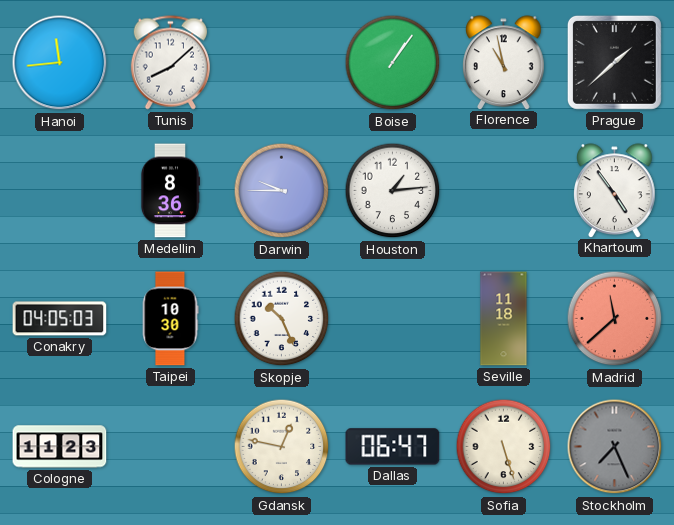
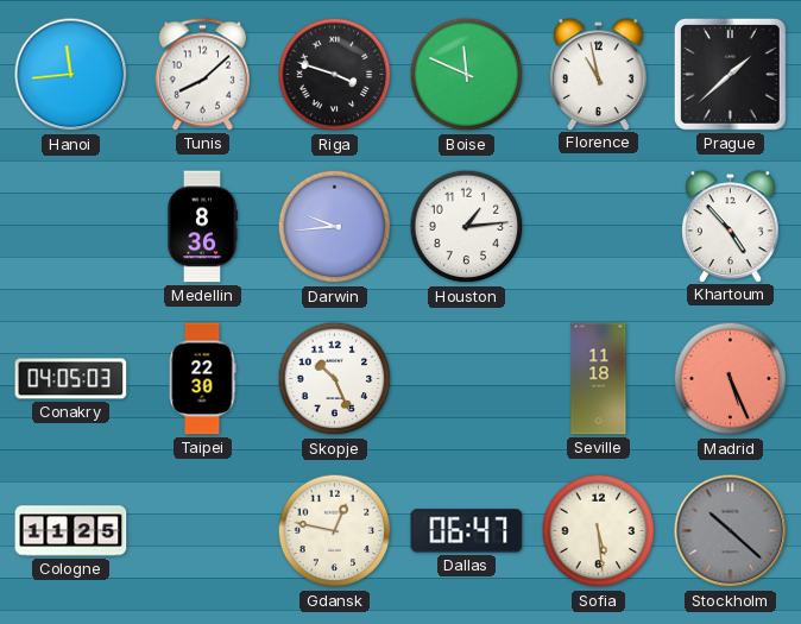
Riga: none -> 3:48 (335, 75)
Boise: 1:06 -> 11:49 (467, 75)
Darwin: 9:45 -> 9:44 (335, 227)
Khartoum: 4:54 -> 4:53 (731, 226)
Taipei: 10:30 -> 22:30 (202, 379)
Madrid: 11:38 -> 5:26 (731, 379)
Cologne: 11:23 -> 11:25 (71, 531)
Sofia: 5:27 -> 5:29 (599, 531)
Stockholm: 7:26 -> 10:22 (731, 531)
